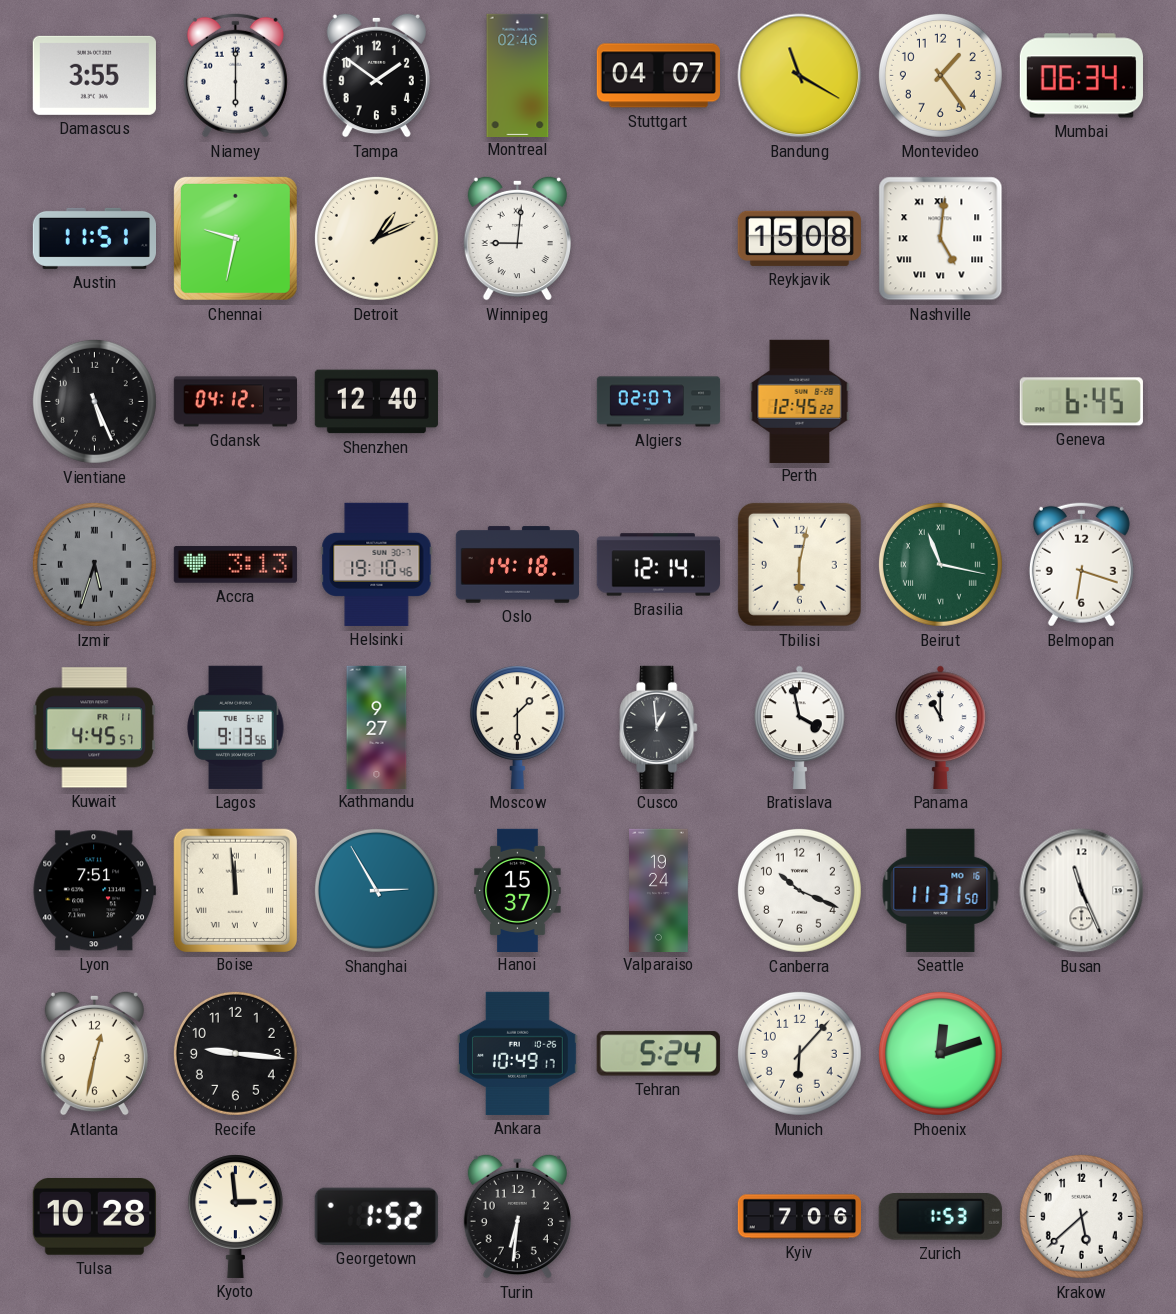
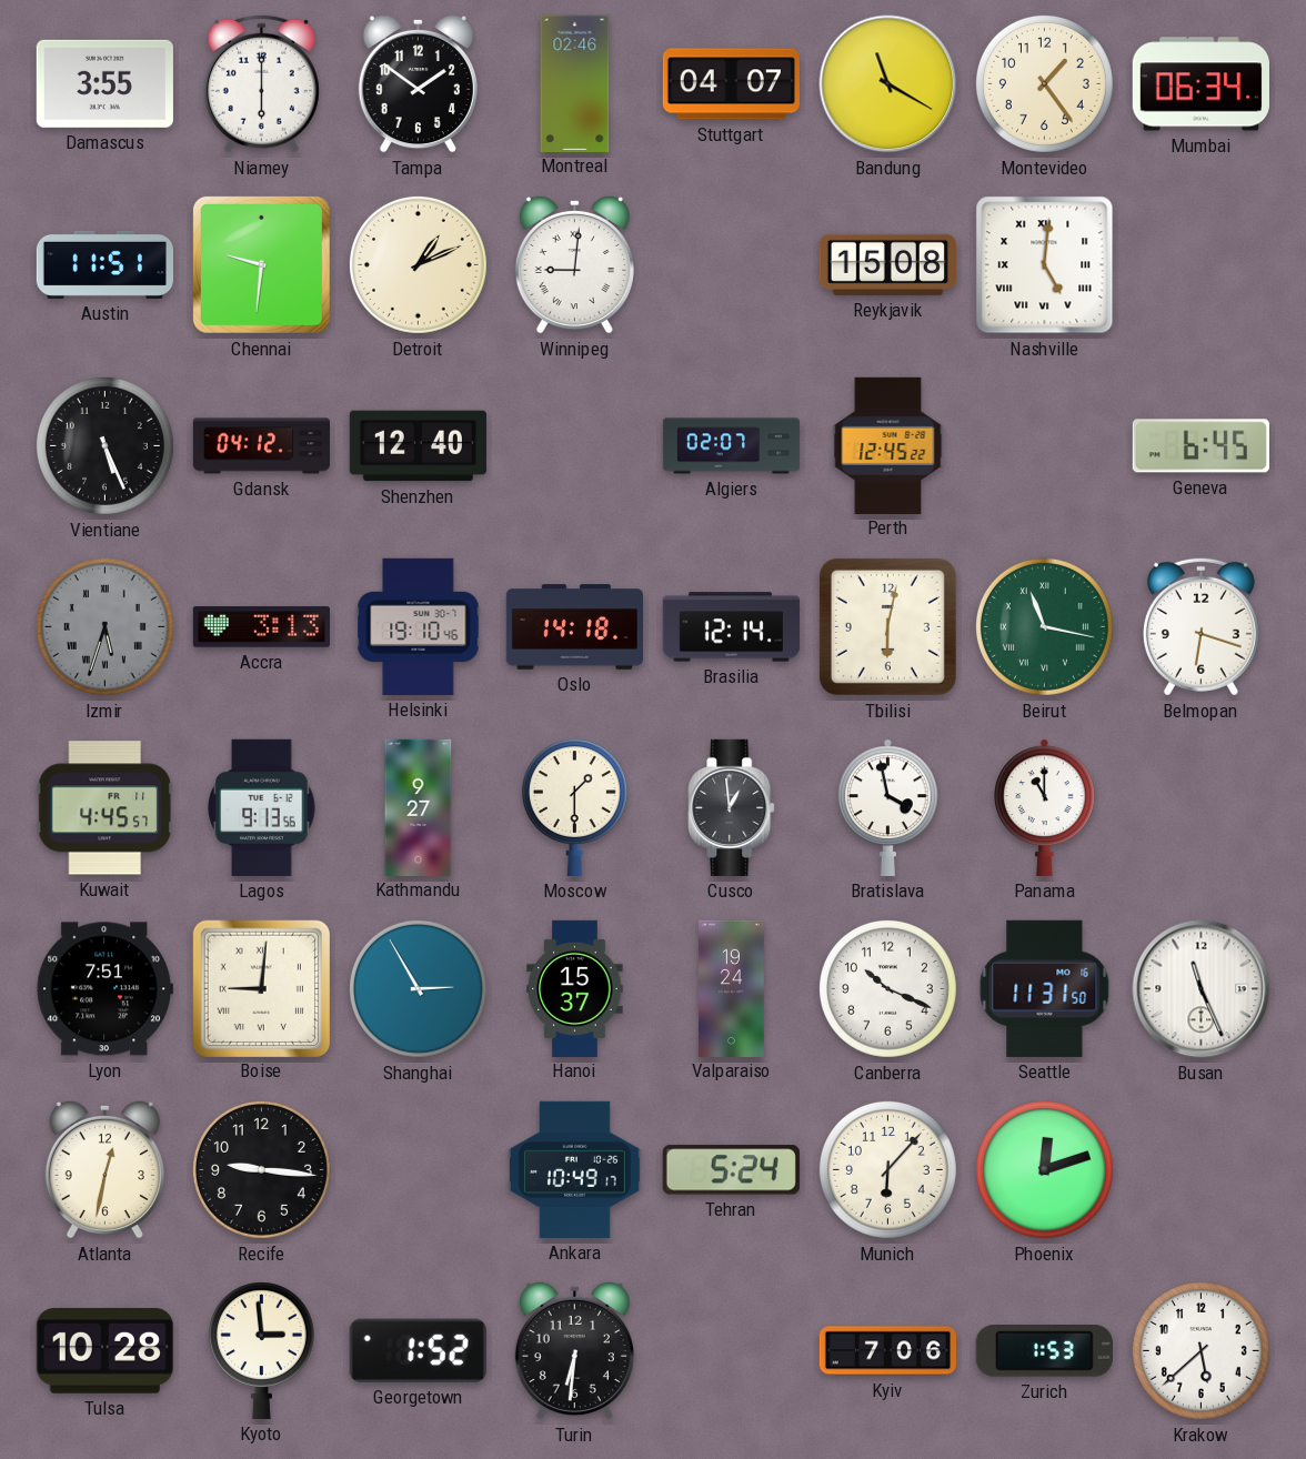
Chennai: 9:32 -> 9:31 (261, 264)
Boise: 11:59 -> 9:01 (261, 988)
